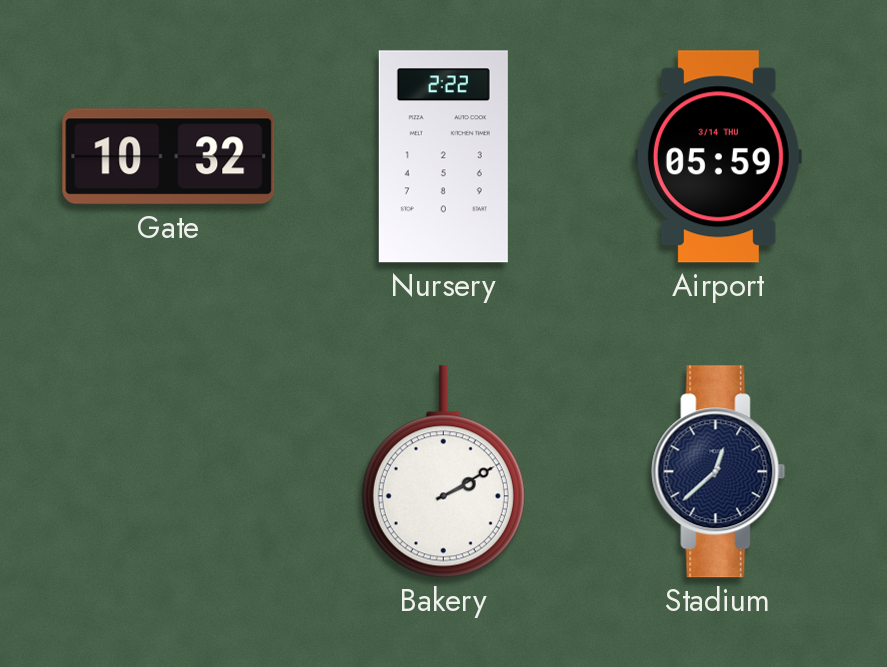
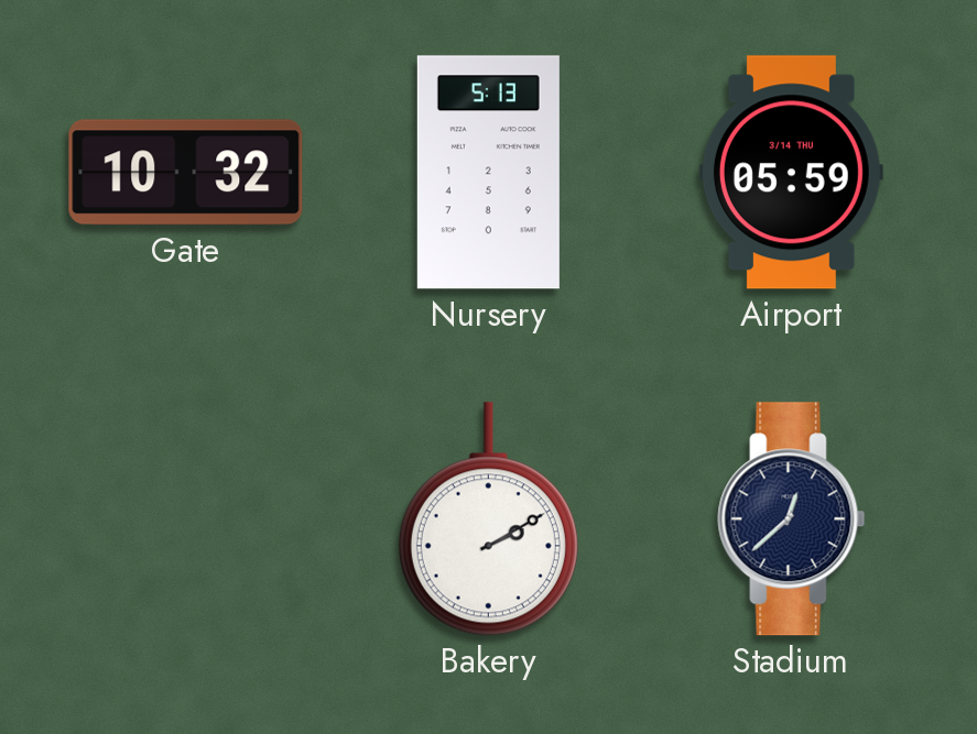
Nursery: 2:22 -> 5:13 (488, 173)
